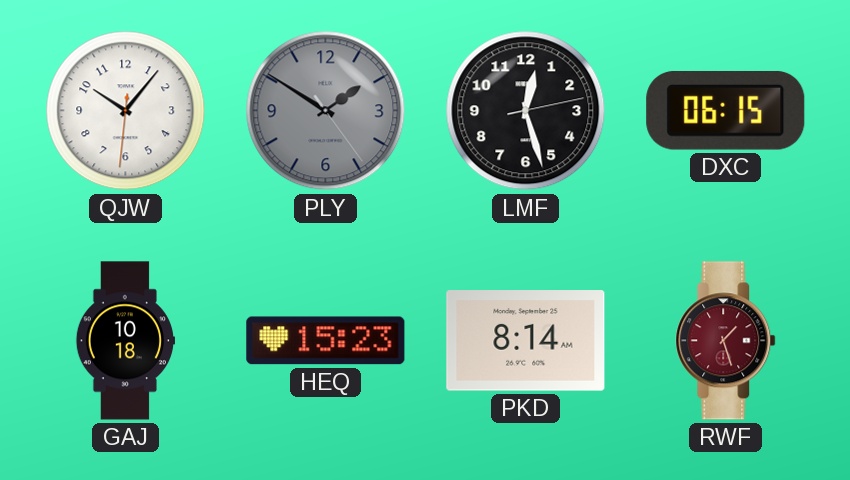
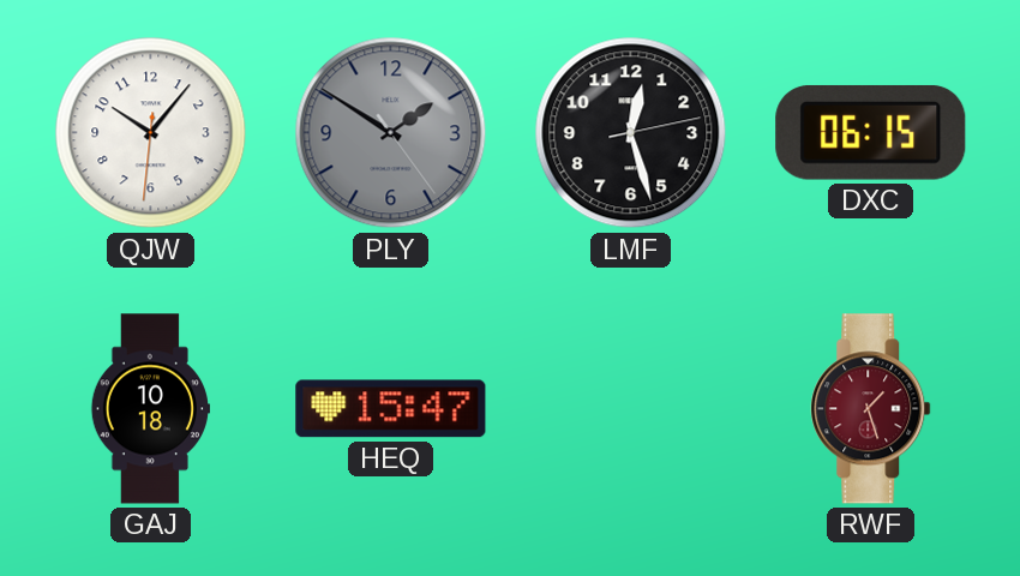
HEQ: 15:23 -> 15:47 (391, 409)
PKD: 8:14 -> none (526, 341)
